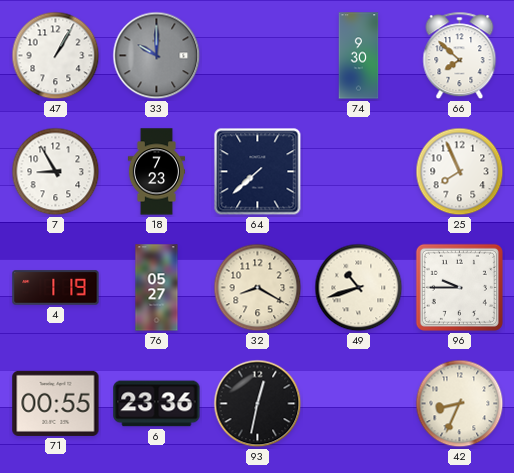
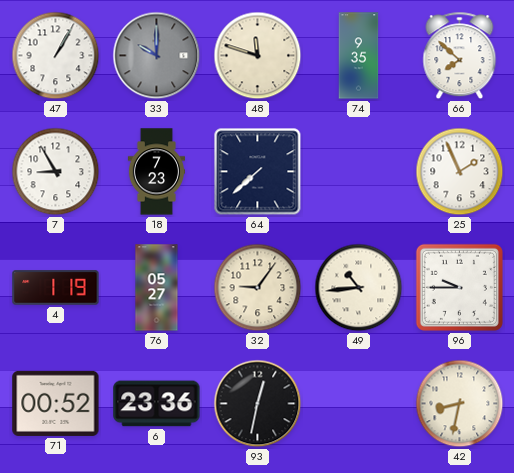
48: none -> 11:48 (258, 56)
74: 9:30 -> 9:35 (359, 56)
25: 7:56 -> 1:56 (460, 172)
32: 8:20 -> 9:06 (258, 288)
49: 10:42 -> 10:44 (359, 288)
71: 00:55 -> 00:52 (56, 403)
42: 8:34 -> 8:32 (460, 404)
